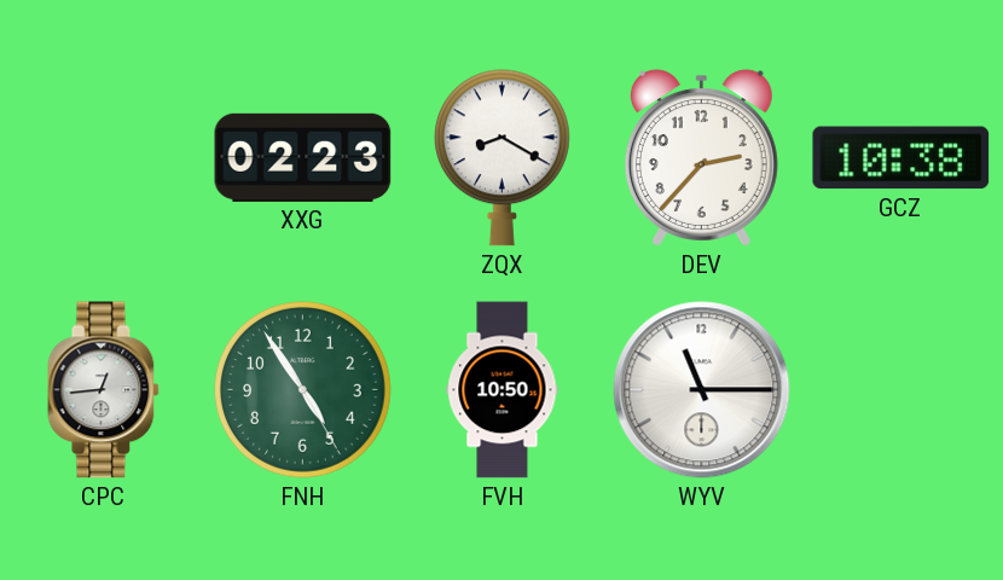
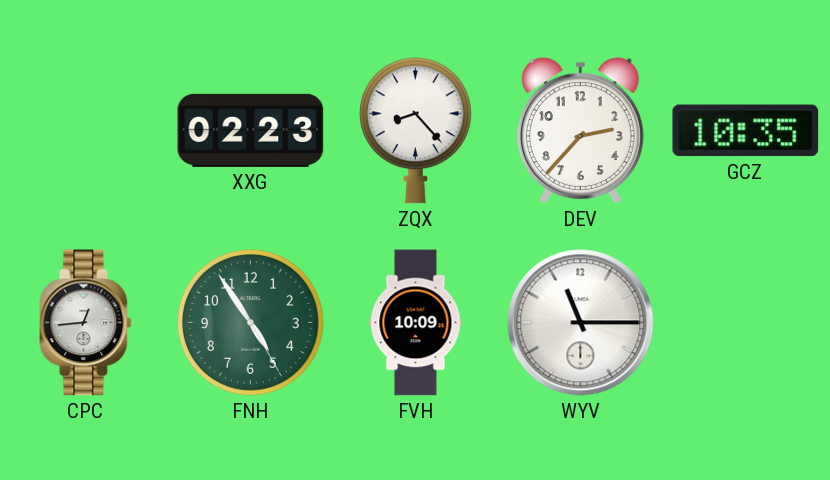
ZQX: 8:20 -> 8:23 (415, 131)
GCZ: 10:38 -> 10:35 (746, 131)
FVH: 10:50 -> 10:09 (416, 323)
